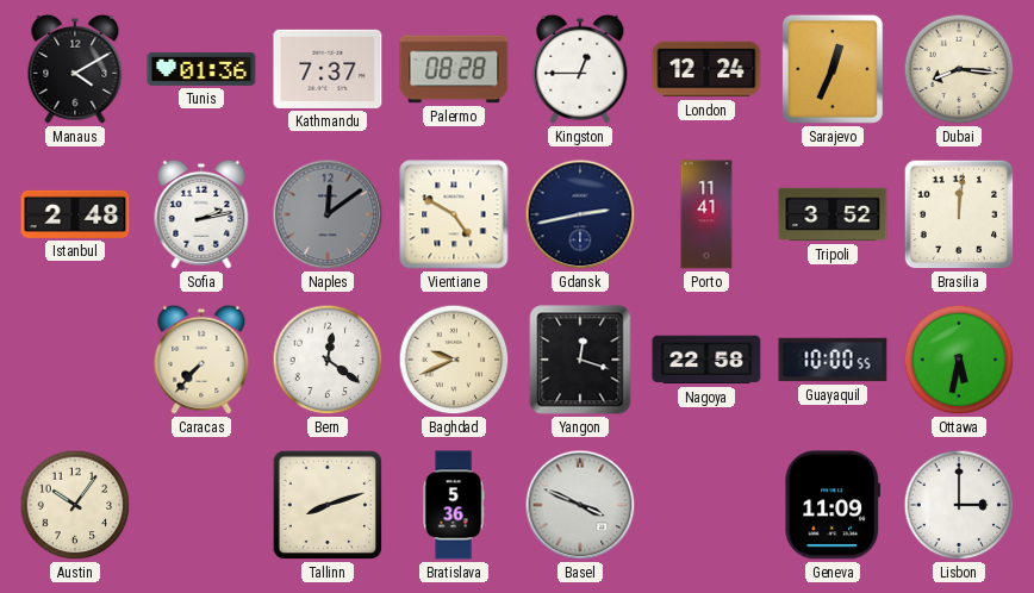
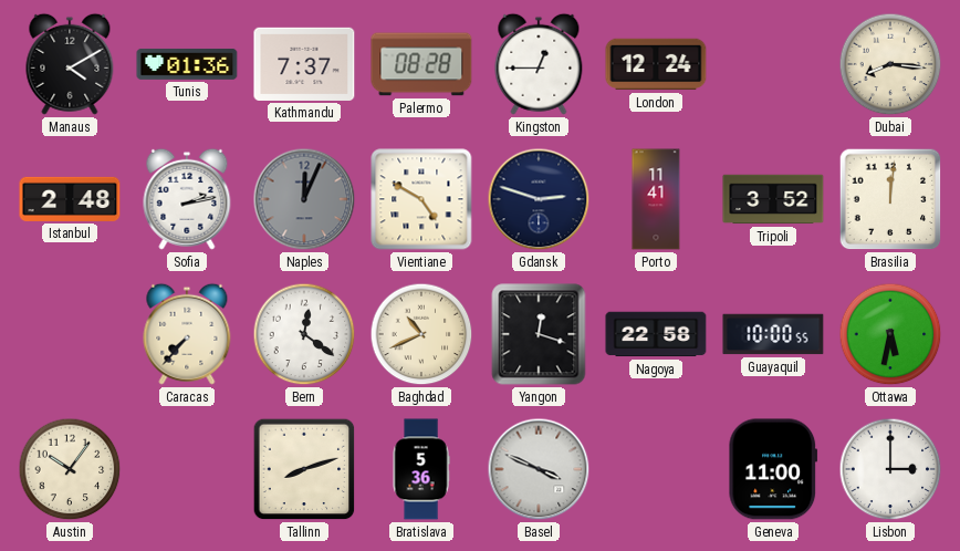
Sarajevo: 12:34 -> none (833, 69)
Naples: 12:09 -> 12:04 (304, 199)
Gdansk: 2:43 -> 2:48 (539, 199)
Baghdad: 9:41 -> 10:41 (421, 334)
Geneva: 11:09 -> 11:00 (773, 469)
